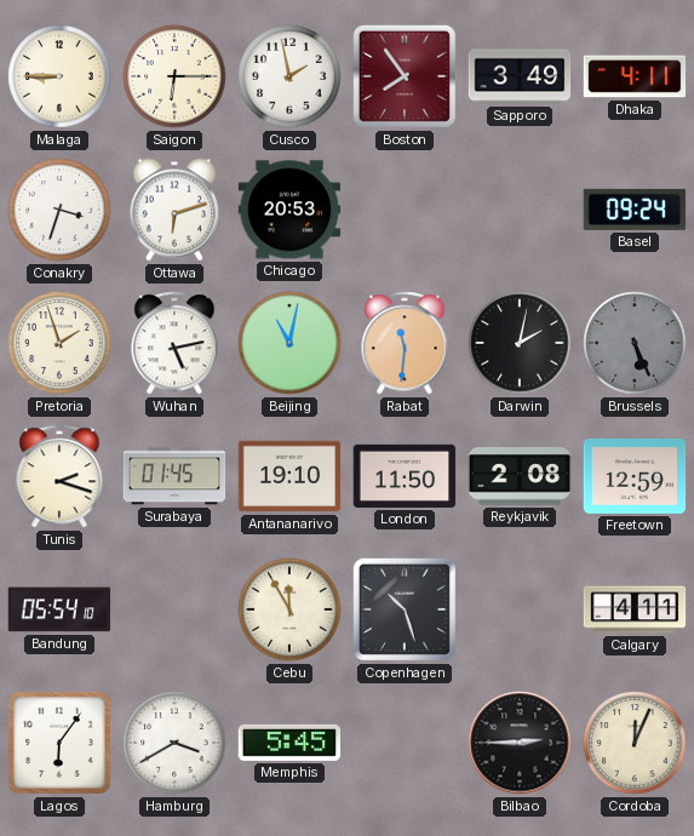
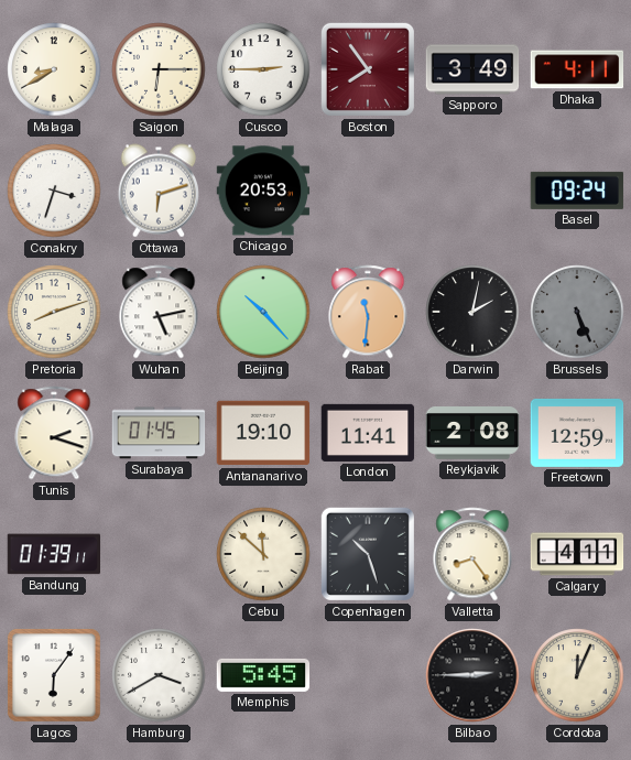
Malaga: 8:45 -> 8:40 (54, 69)
Cusco: 1:58 -> 2:45 (263, 69)
Pretoria: 1:57 -> 8:12 (54, 312)
Beijing: 11:02 -> 10:23 (263, 312)
London: 11:50 -> 11:41 (368, 433)
Bandung: 05:54 -> 01:39 (54, 554)
Cebu: 11:55 -> 11:52 (263, 554)
Valletta: none -> 8:24 (472, 554)
